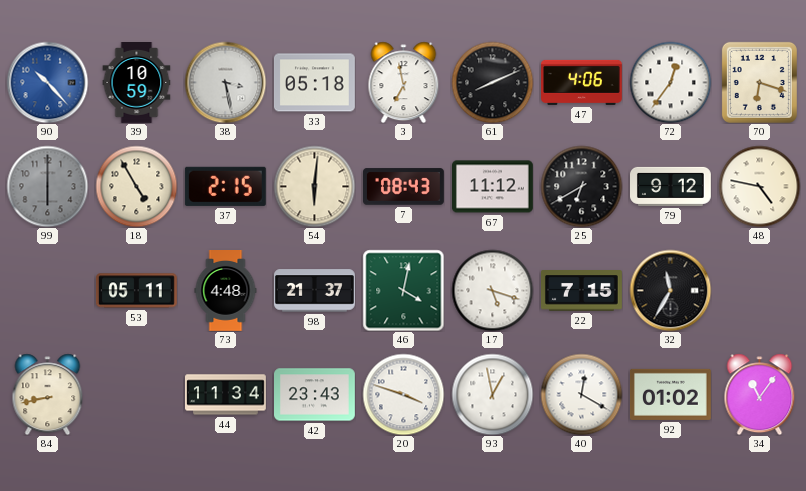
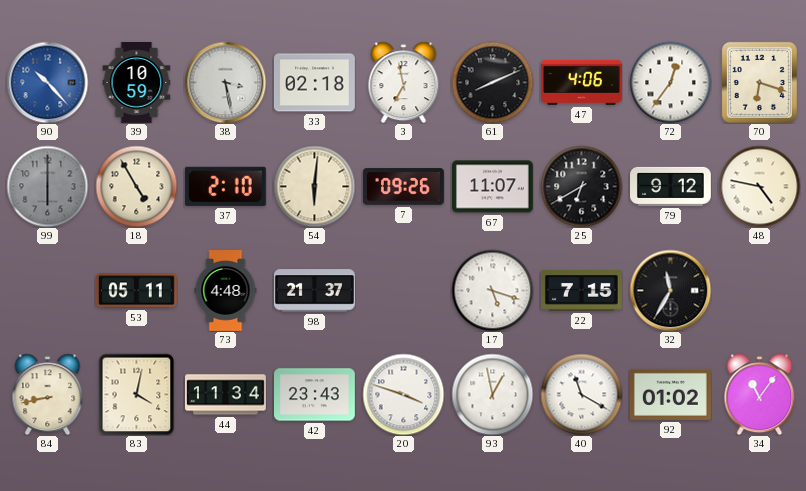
33: 05:18 -> 02:18 (314, 83)
37: 2:15 -> 2:10 (225, 186)
7: 08:43 -> 09:26 (404, 187)
67: 11:12 -> 11:07 (493, 187)
46: 4:02 -> none (403, 290)
83: none -> 4:02 (137, 394)
40: 12:20 -> 11:20 (581, 394)
